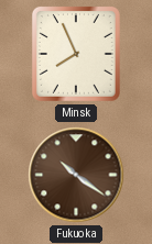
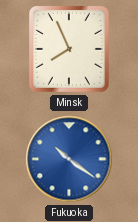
Fukuoka dial: brown -> blue (69, 159)
